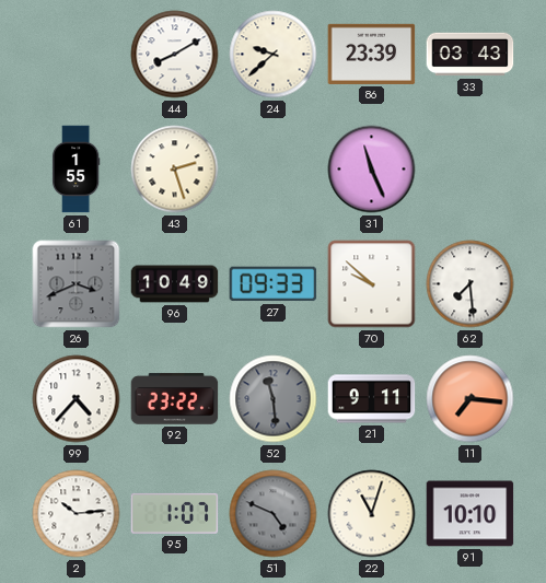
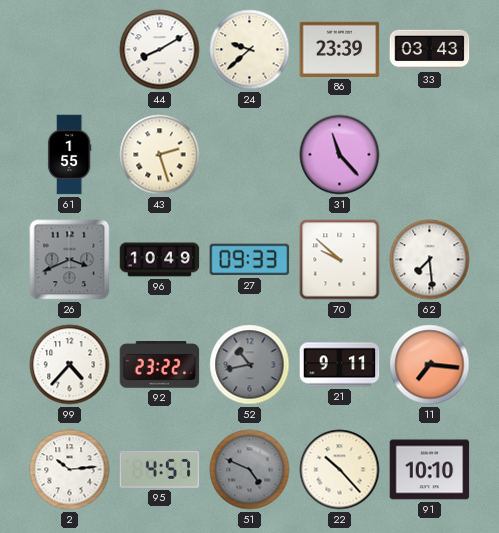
31: 11:26 -> 11:23 (340, 155)
52: 11:29 -> 10:43 (250, 365)
95: 1:07 -> 4:57 (160, 469)
22: 11:03 -> 10:23 (340, 470)
